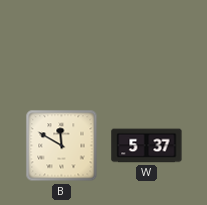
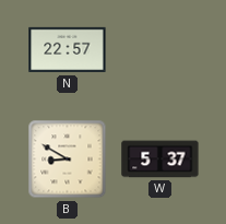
N: none -> 22:57 (68, 50)
B: 11:50 -> 8:50 (68, 160)
